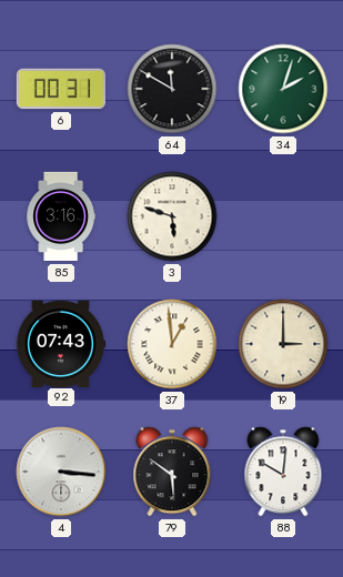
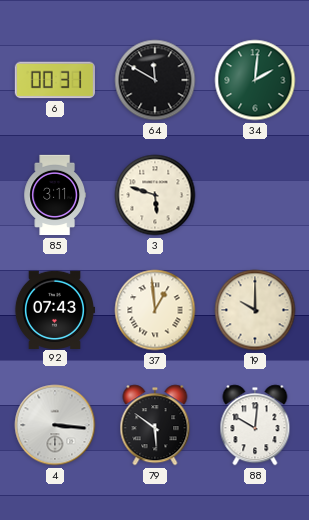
34: 2:03 -> 2:01 (255, 80)
85: 3:16 -> 3:11 (54, 195)
19: 3:00 -> 10:00 (255, 310)
